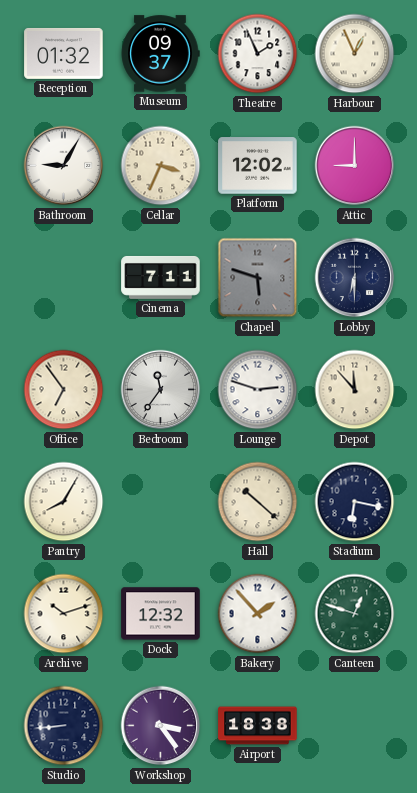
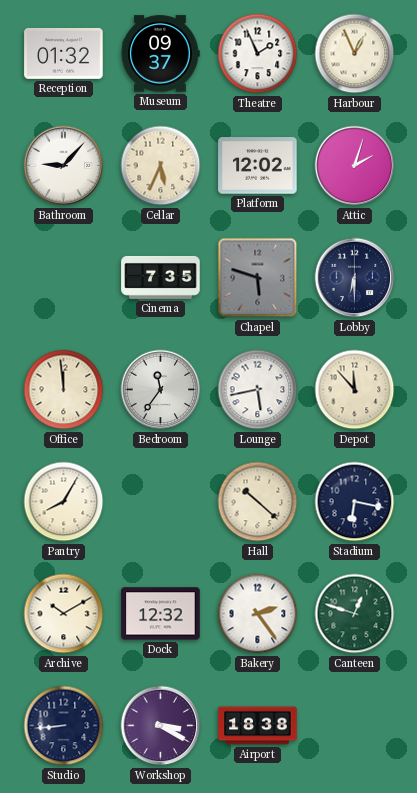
Bathroom: 9:05 -> 9:07 (64, 166)
Cellar: 3:34 -> 5:34 (161, 166)
Attic: 9:00 -> 2:03 (355, 166)
Cinema: 7:11 -> 7:35 (161, 277)
Office: 6:54 -> 11:59 (64, 390)
Lounge: 2:48 -> 5:43 (258, 390)
Archive: 10:12 -> 10:10 (64, 614)
Bakery: 1:53 -> 2:24 (258, 614)
Workshop: 3:24 -> 3:20 (161, 726)
